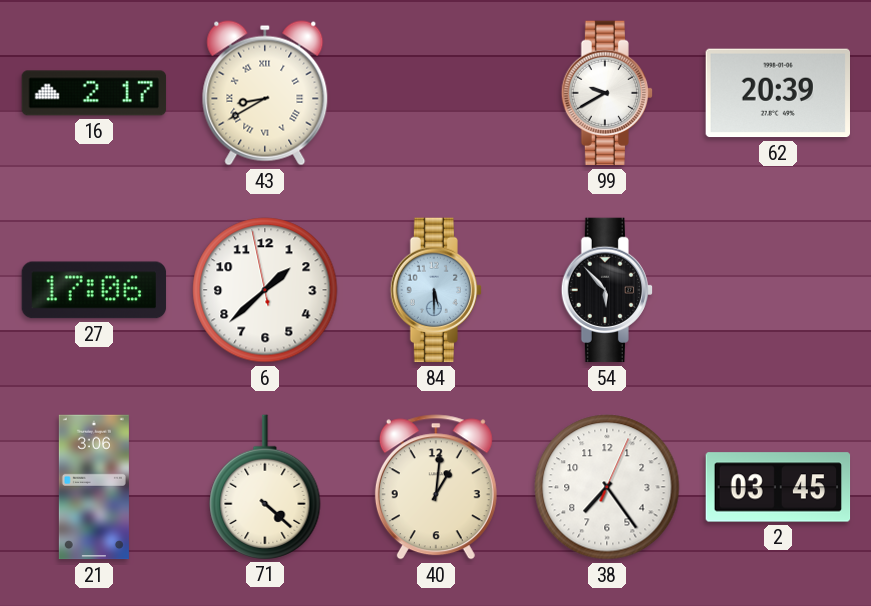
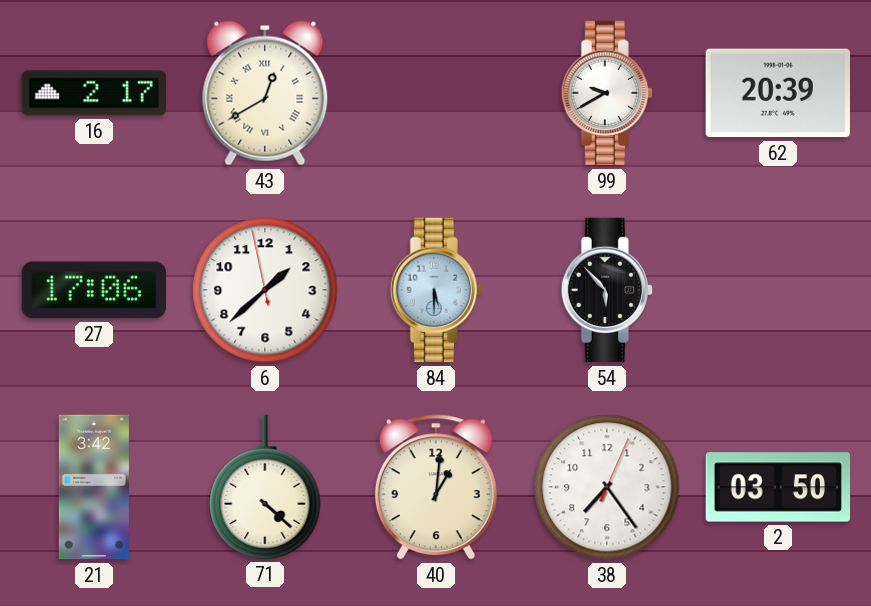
43: 8:40 -> 12:40 (265, 93)
21: 3:06 -> 3:42 (94, 487)
2: 03:45 -> 03:50 (778, 487)
